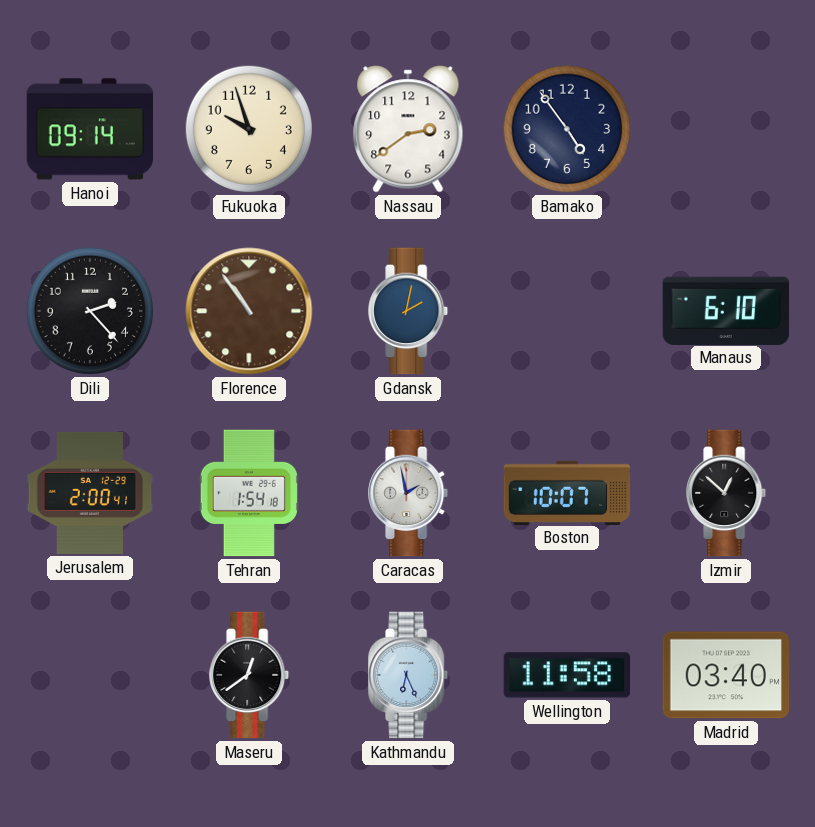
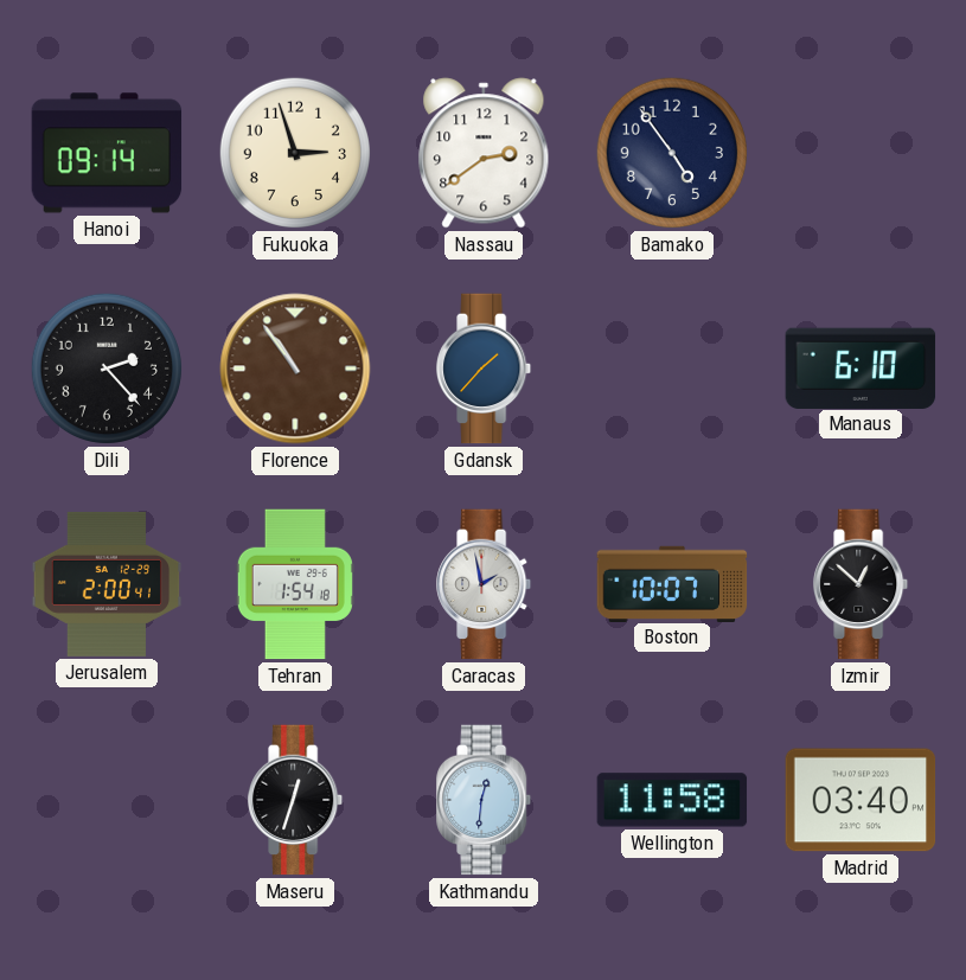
Fukuoka: 9:57 -> 2:57 (295, 153)
Gdansk: 2:02 -> 1:37 (485, 369)
Maseru: 12:39 -> 12:33 (296, 800)
Kathmandu: 6:26 -> 12:31 (485, 800)
